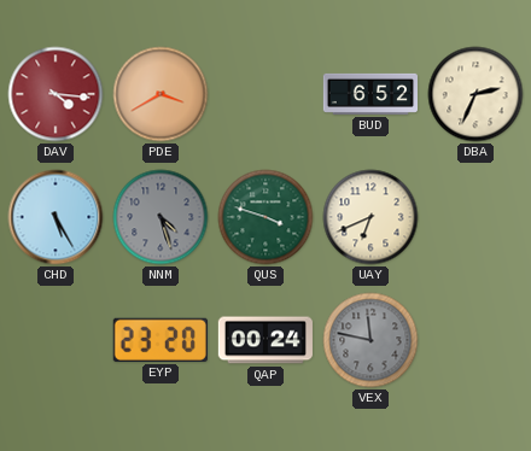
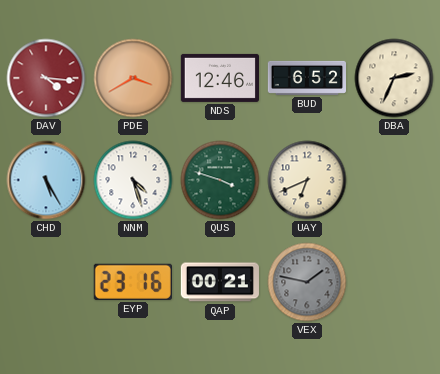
NDS: none -> 12:46 (219, 78)
NNM dial: grey -> white (133, 180)
EYP: 23:20 -> 23:16 (133, 282)
QAP: 00:24 -> 00:21 (220, 282)
VEX: 11:47 -> 1:47 (307, 282)
